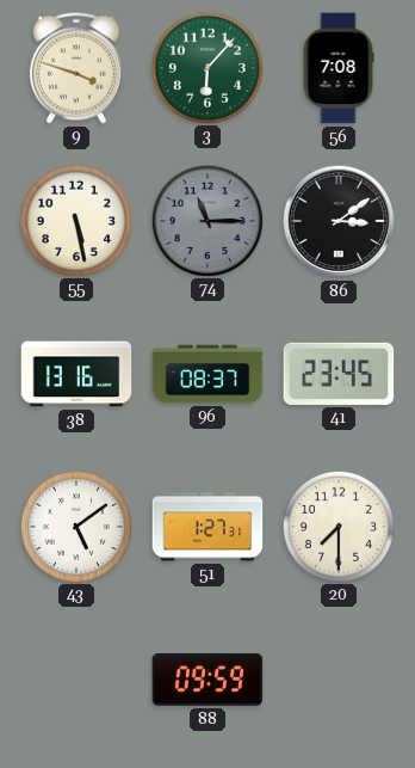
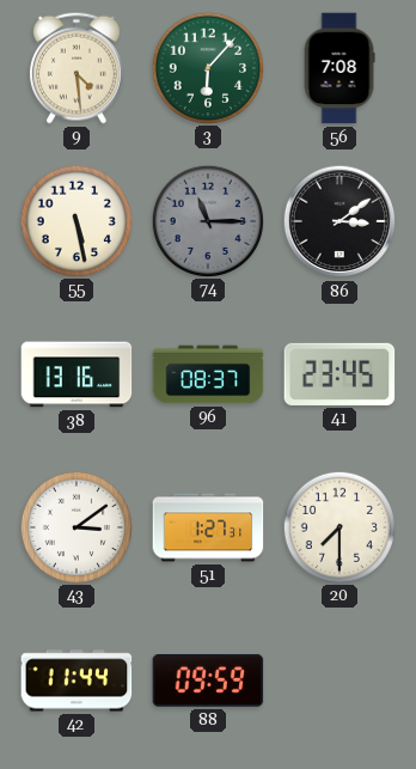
9: 3:48 -> 4:29 (77, 68)
43: 5:09 -> 3:09 (75, 526)
42: none -> 11:44 (77, 680)
